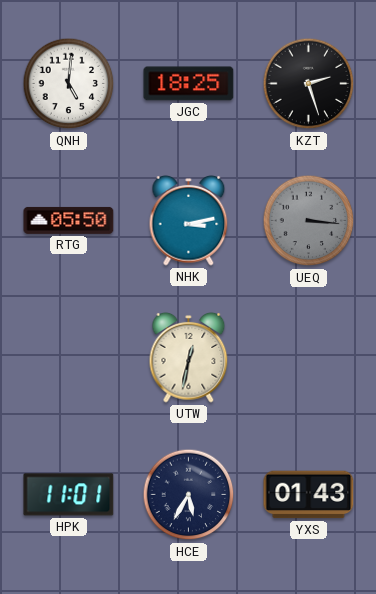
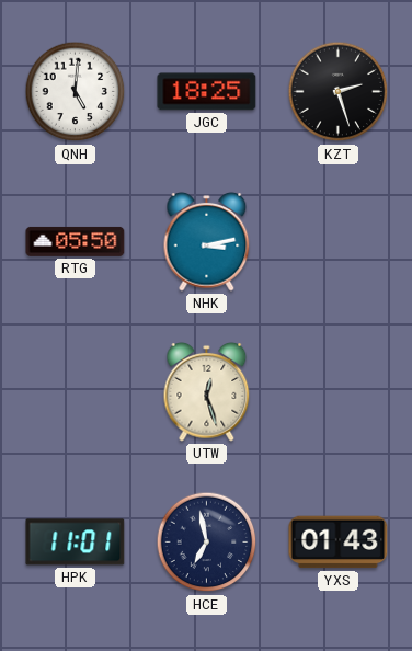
UEQ: 3:16 -> none (309, 221)
UTW: 12:32 -> 12:27 (207, 392)
HCE: 5:35 -> 6:58 (207, 542)
